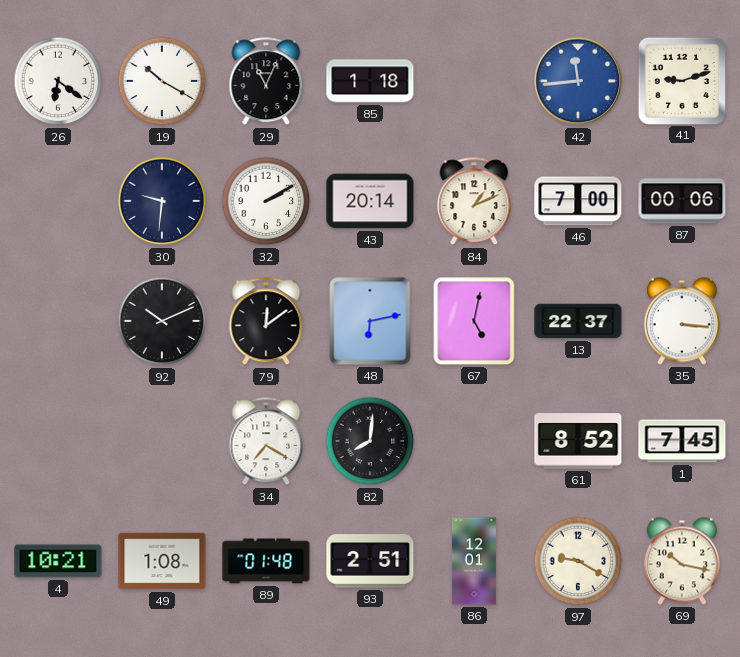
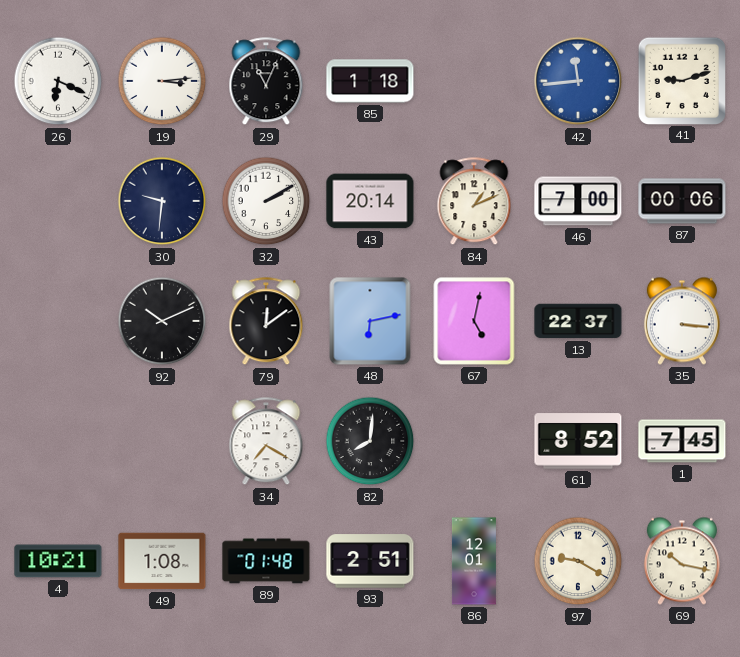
26: 6:21 -> 6:19 (58, 81)
19: 10:20 -> 3:14 (162, 81)
